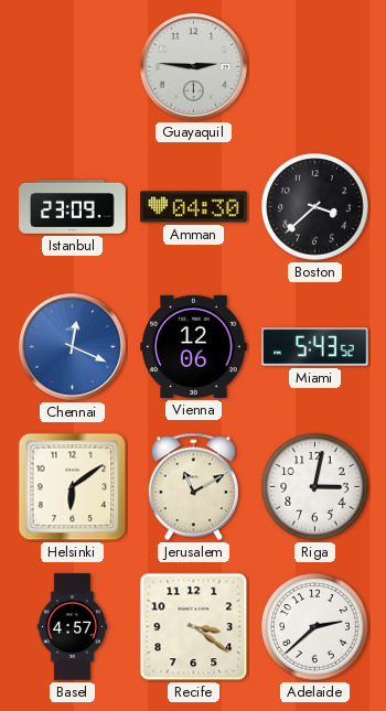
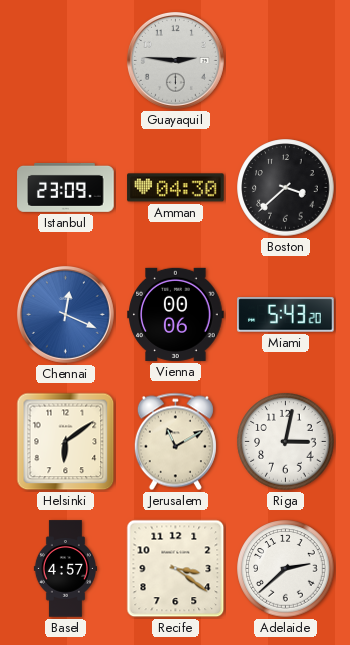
Vienna: 12:06 -> 00:06 (176, 314)
Miami: 5:43:52 -> 5:43:20 (286, 315)
